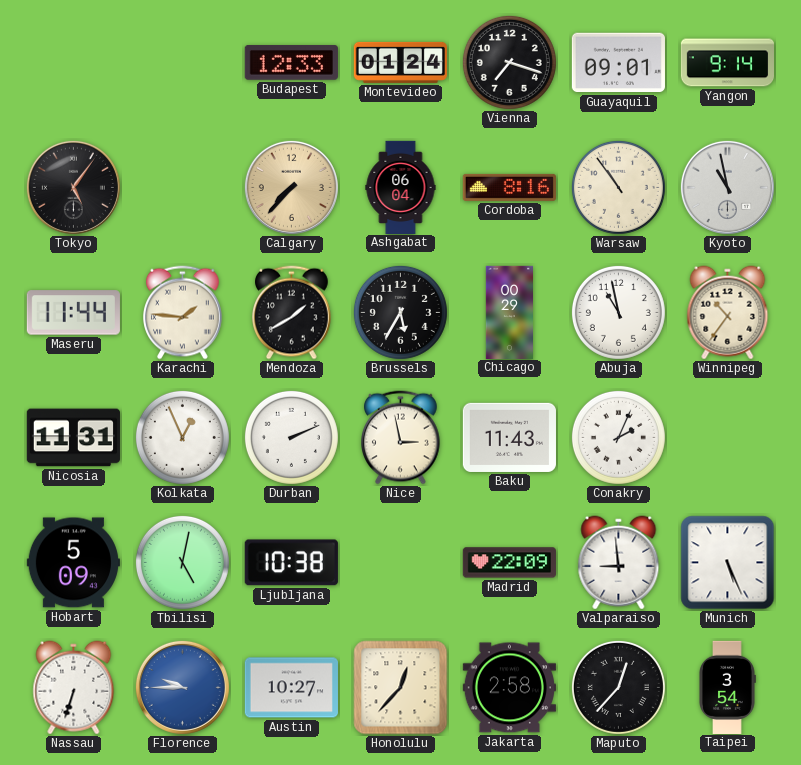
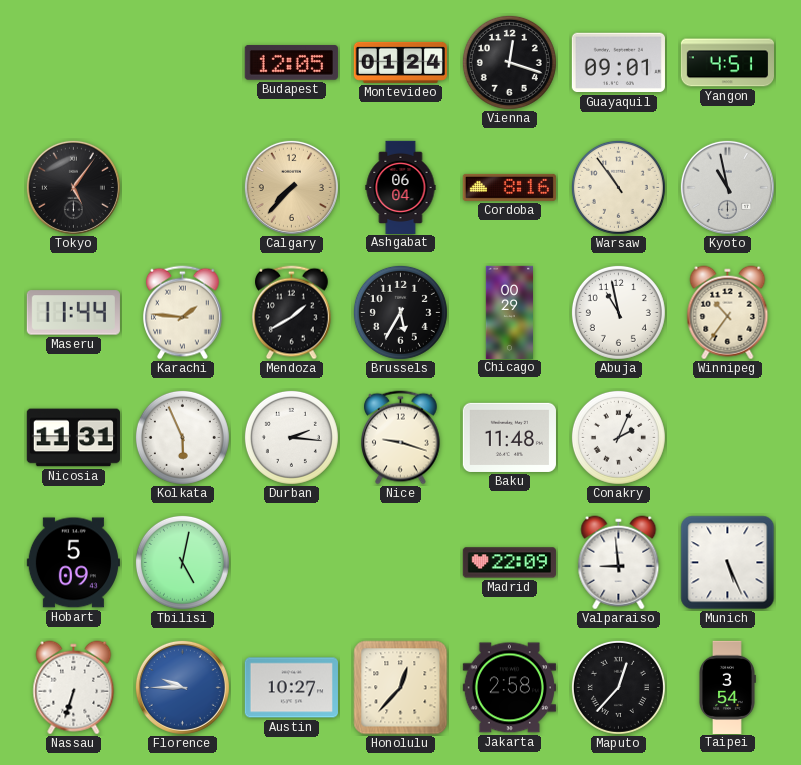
Budapest: 12:33 -> 12:05 (291, 63)
Vienna: 7:18 -> 12:18 (509, 62)
Yangon: 9:14 -> 4:51 (727, 63)
Kolkata: 12:56 -> 5:56 (182, 437)
Durban: 2:11 -> 2:16 (291, 437)
Nice: 2:58 -> 9:18 (401, 438)
Baku: 11:43 -> 11:48 (509, 437)
Ljubljana: 10:38 -> none (291, 563)
